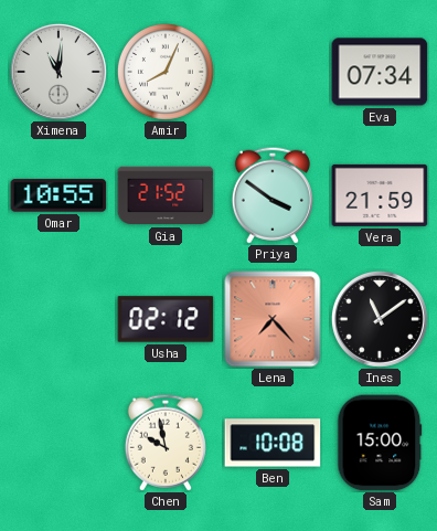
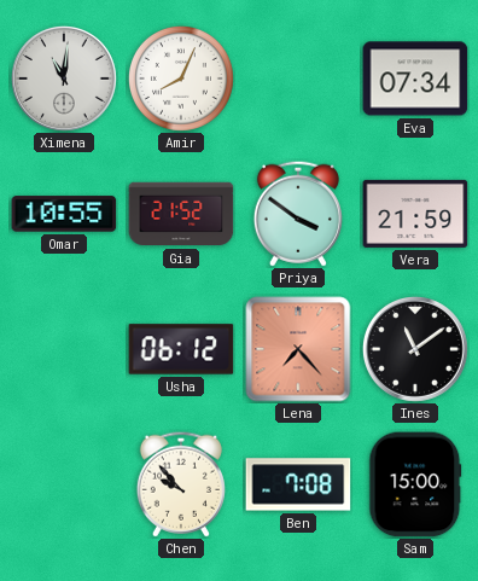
Usha: 02:12 -> 06:12 (181, 349)
Chen: 9:58 -> 9:53 (181, 484)
Ben: 10:08 -> 7:08 (298, 484)
